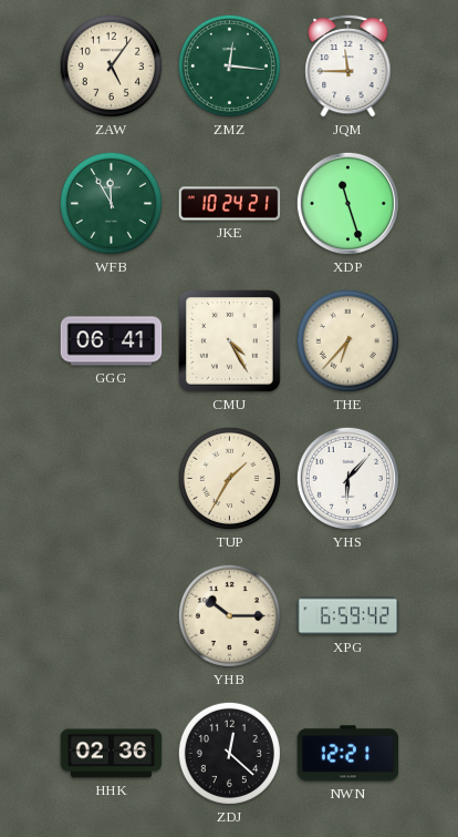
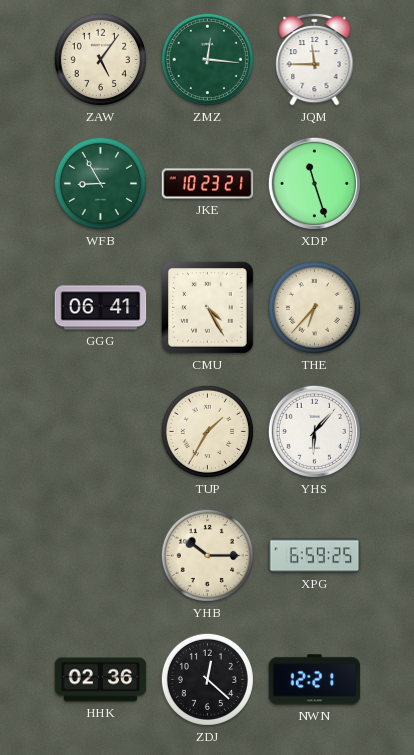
WFB: 11:55 -> 8:55 (100, 183)
JKE: 10:24 -> 10:23 (208, 184)
XPG: 6:59:42 -> 6:59:25 (315, 556)
